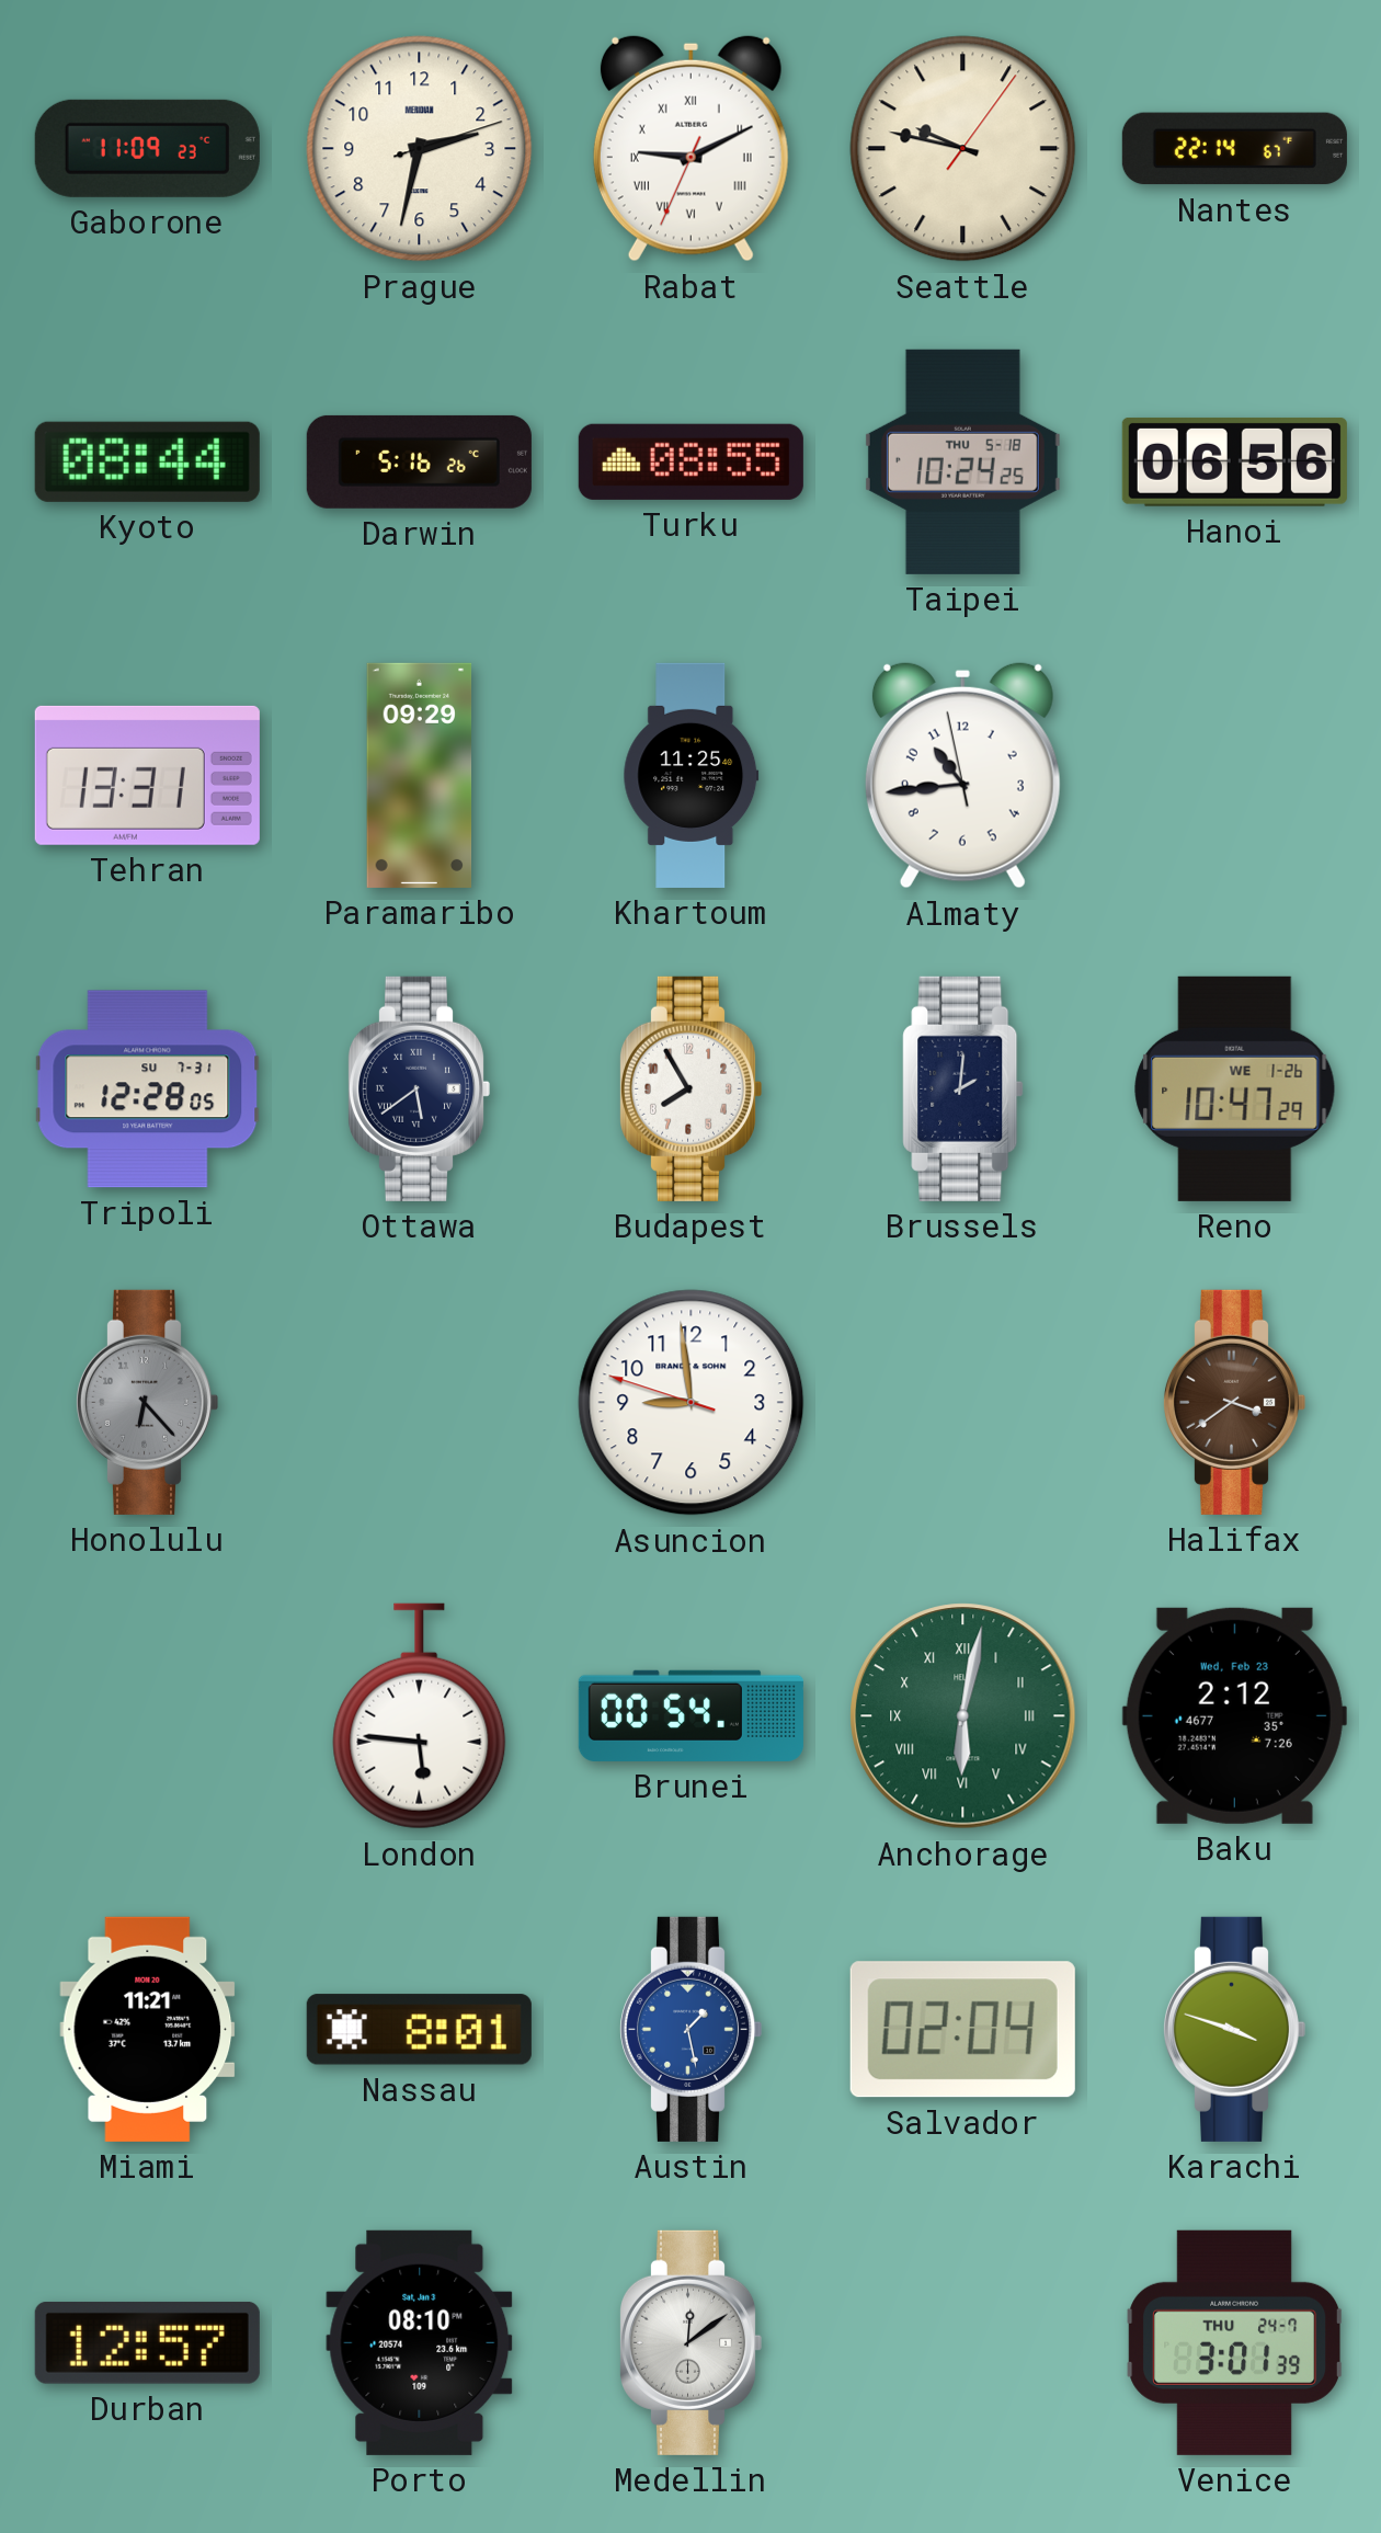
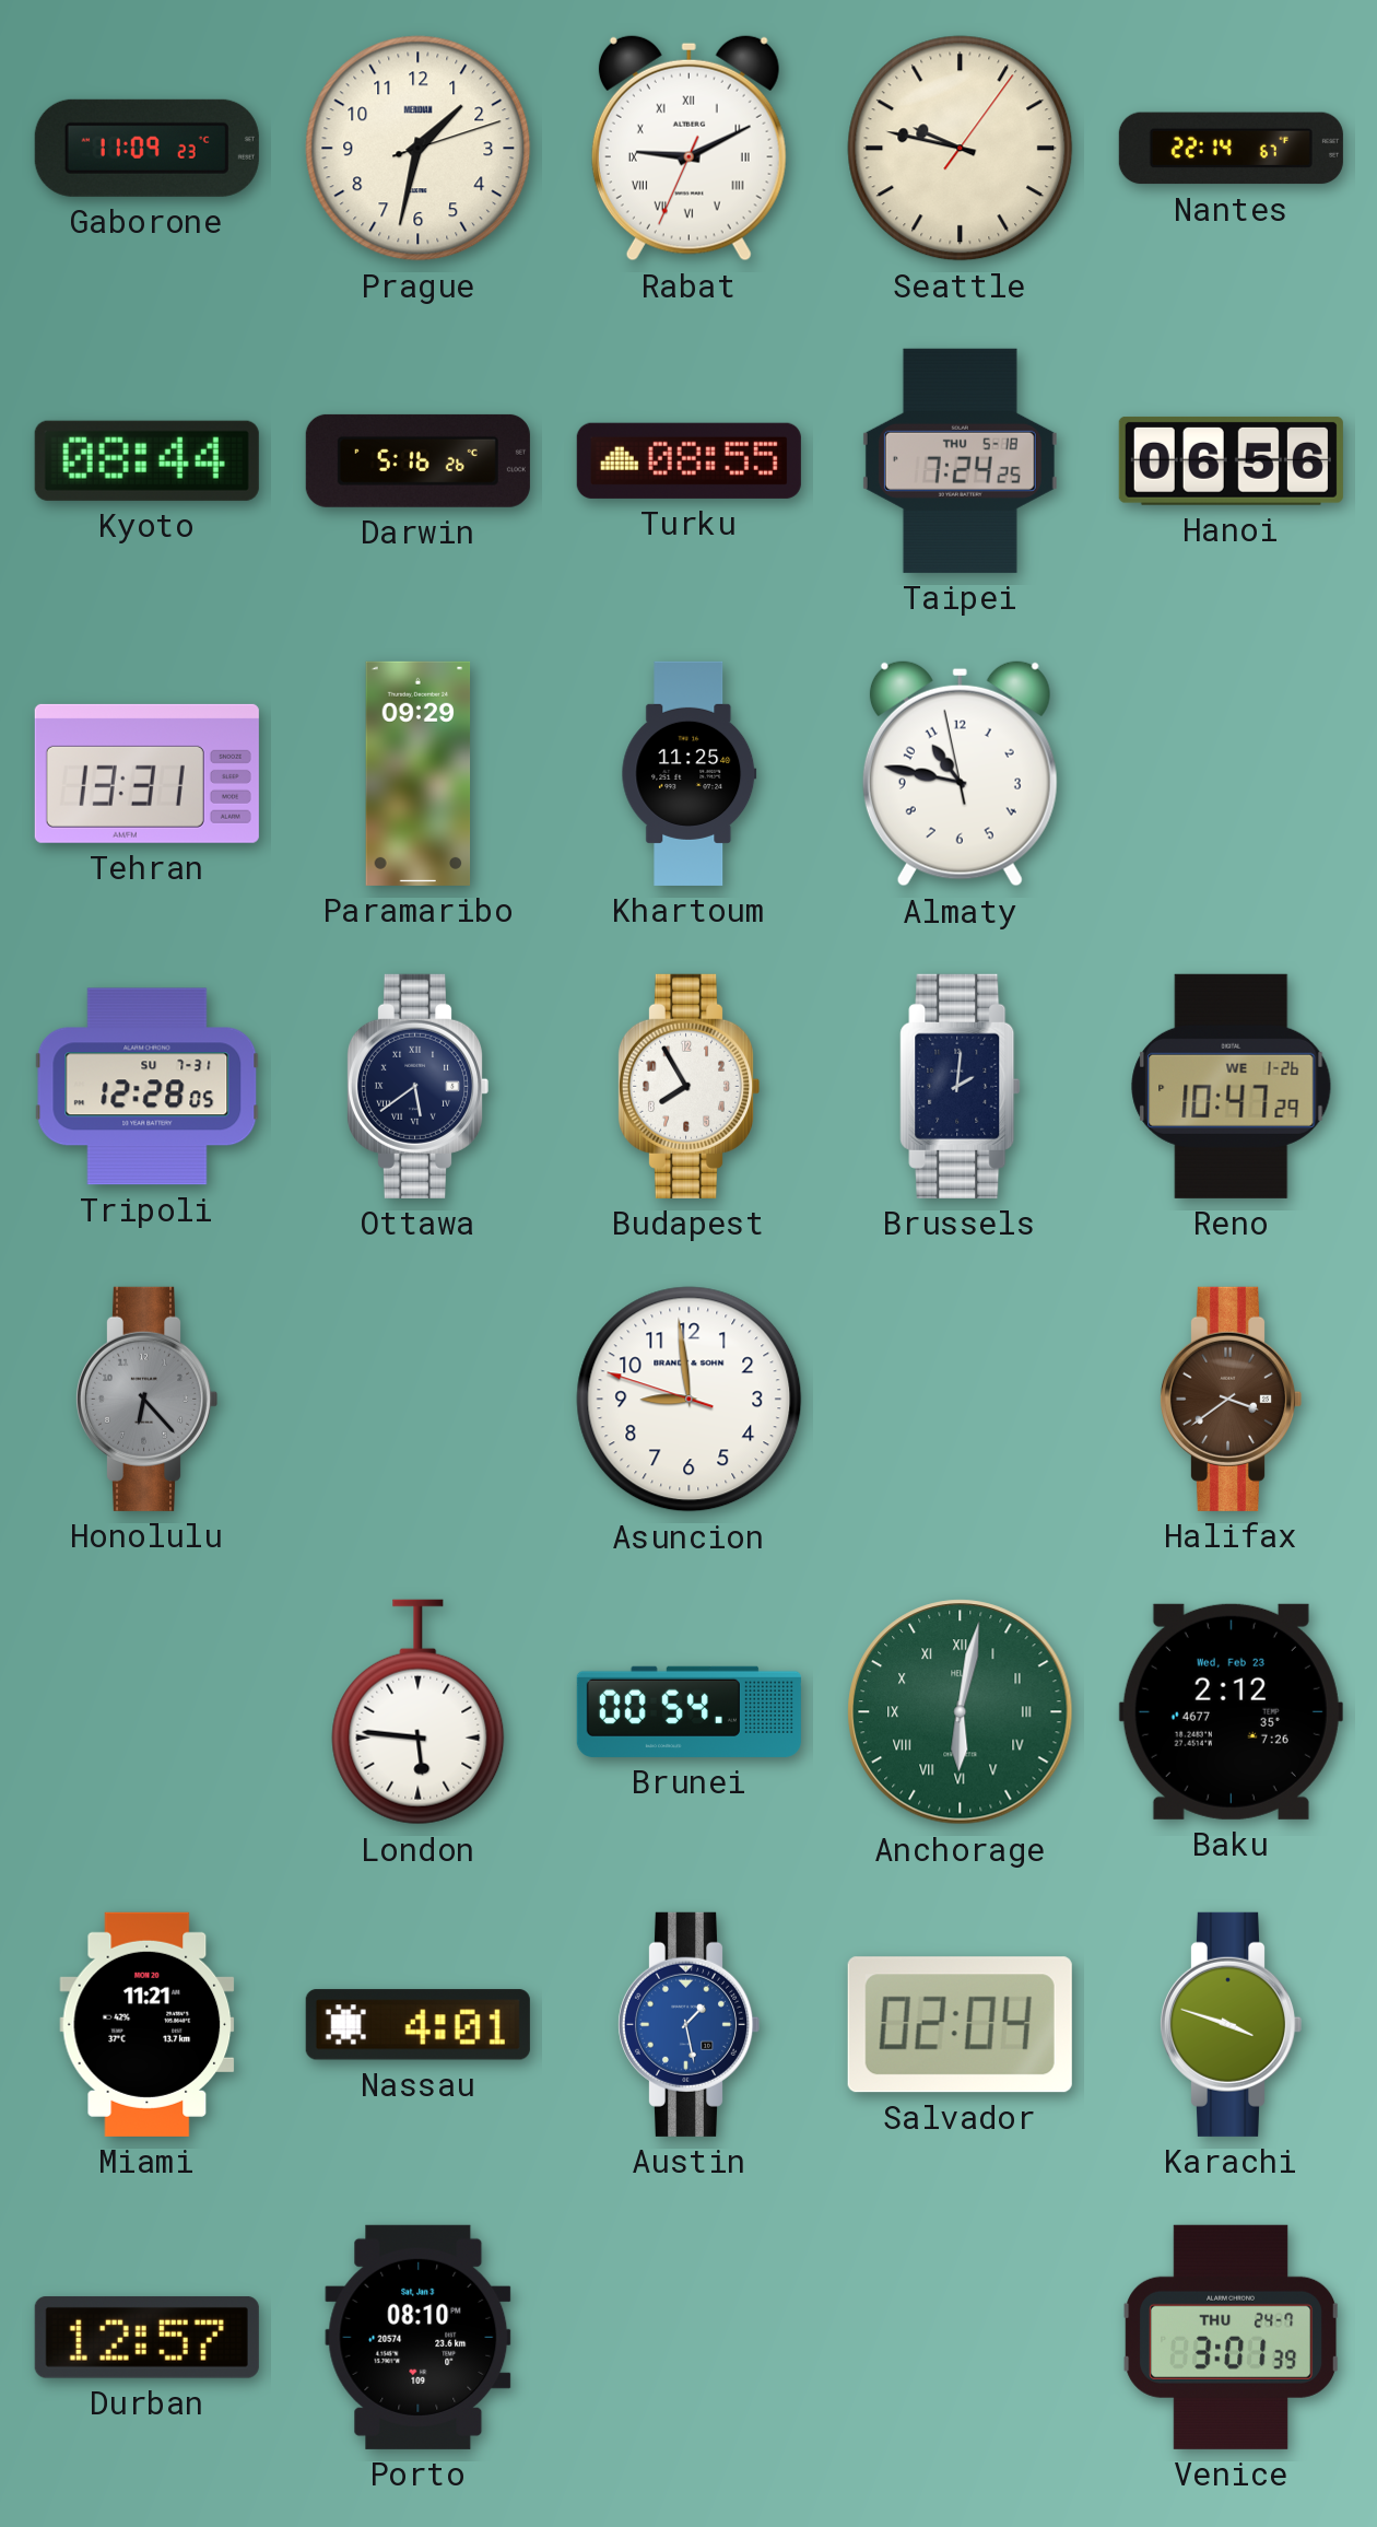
Prague: 2:32 -> 1:32 (419, 149)
Taipei: 10:24 -> 7:24 (960, 460)
Almaty: 10:43 -> 10:46 (960, 773)
Nassau: 8:01 -> 4:01 (417, 2025)
Medellin: 12:09 -> none (691, 2342)
